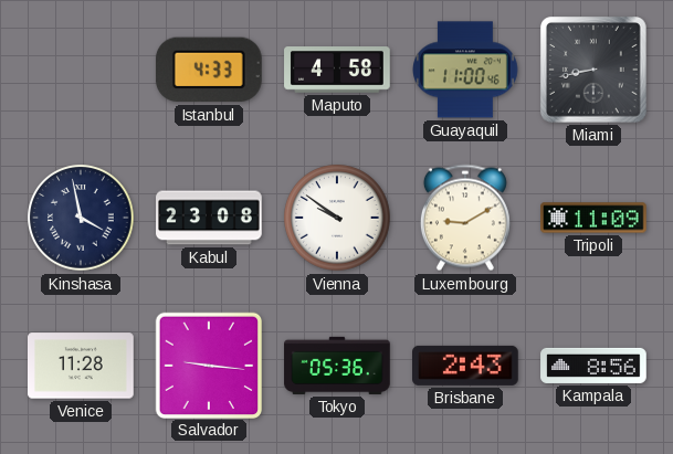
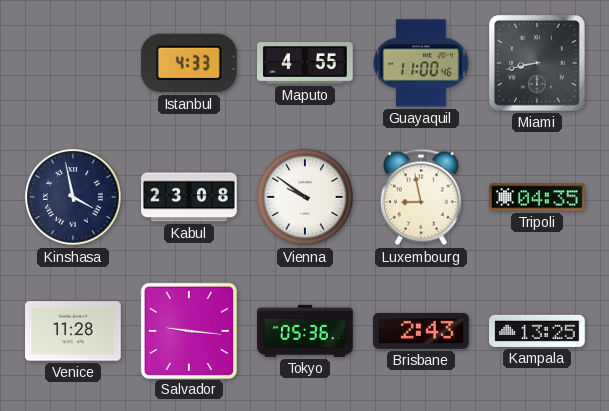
Maputo: 4:58 -> 4:55 (305, 63)
Luxembourg: 9:10 -> 8:58 (421, 197)
Tripoli: 11:09 -> 04:35 (537, 197)
Kampala: 8:56 -> 13:25 (537, 331)
